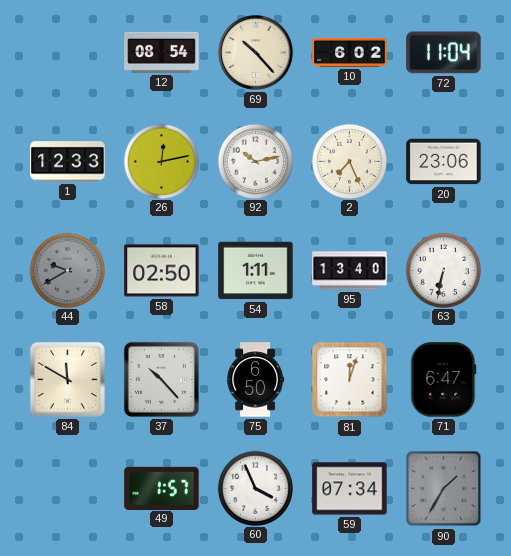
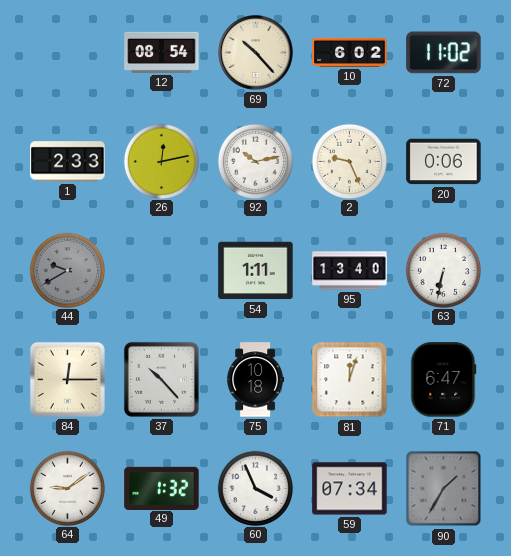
72: 11:04 -> 11:02 (444, 53)
1: 12:33 -> 2:33 (68, 162)
2: 7:26 -> 9:26 (349, 161)
20: 23:06 -> 0:06 (444, 162)
58: 02:50 -> none (162, 271)
84: 11:50 -> 12:15 (67, 379)
75: 6:50 -> 10:18 (256, 380)
64: none -> 9:09 (67, 488)
49: 1:57 -> 1:32 (162, 488)
